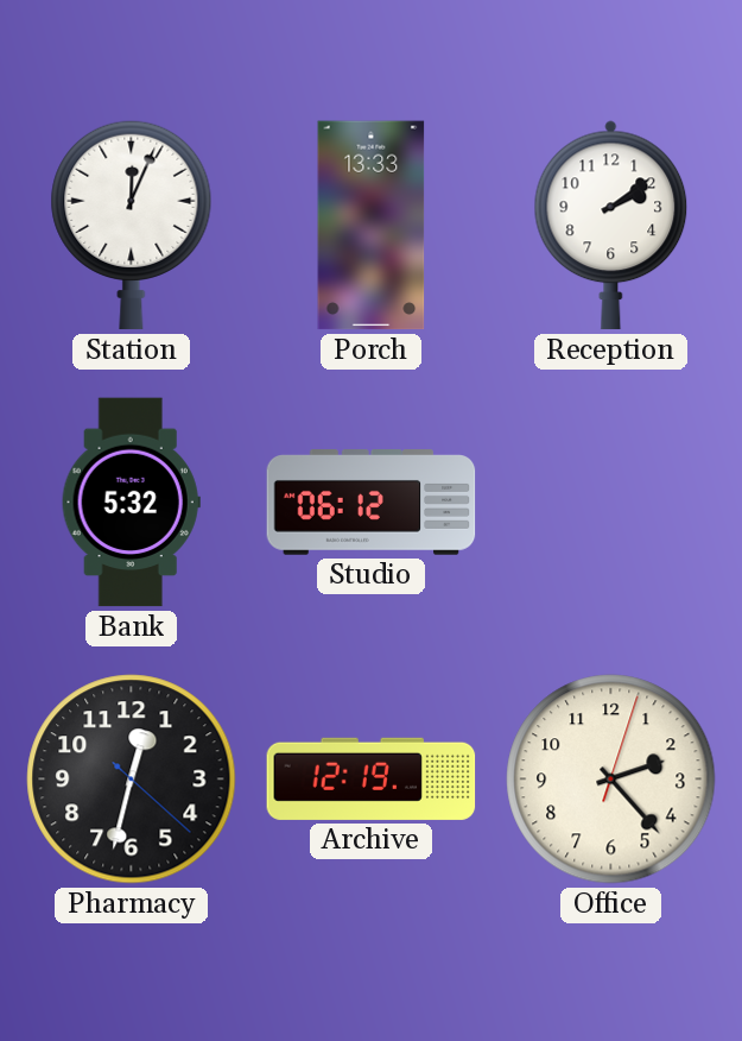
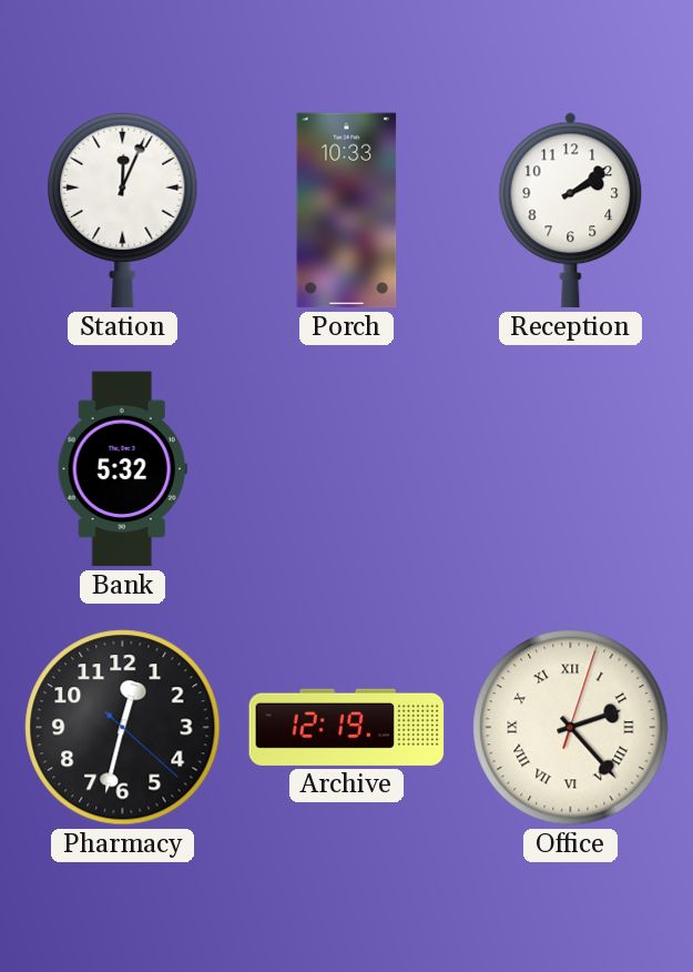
Porch: 13:33 -> 10:33 (347, 211)
Studio: 06:12 -> none (372, 503)
Office numerals: Arabic -> Roman (571, 728)
